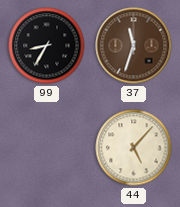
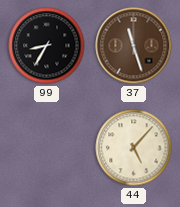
37: 11:33 -> 11:27 (134, 46)
